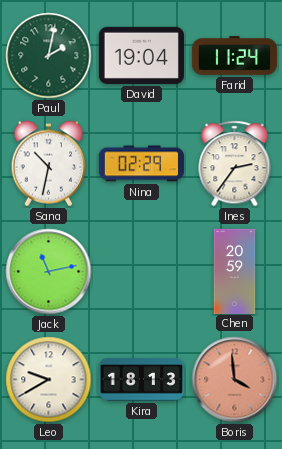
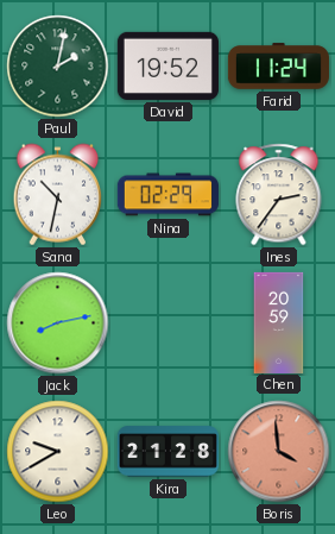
David: 19:04 -> 19:52 (167, 65)
Jack: 11:13 -> 8:13 (58, 323)
Kira: 18:13 -> 21:28 (167, 452)
